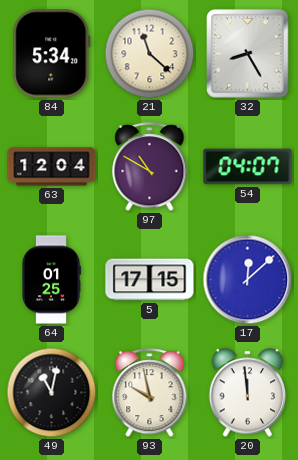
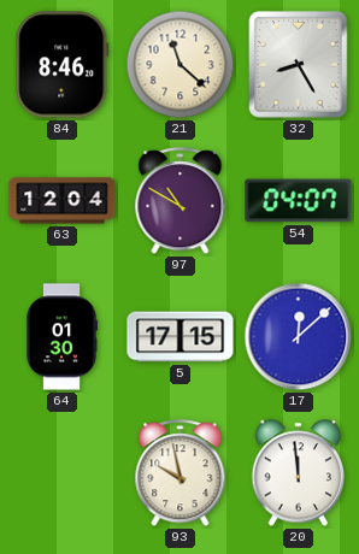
84: 5:34 -> 8:46 (63, 65)
64: 01:25 -> 01:30 (63, 337)
49: 11:02 -> none (52, 393)
